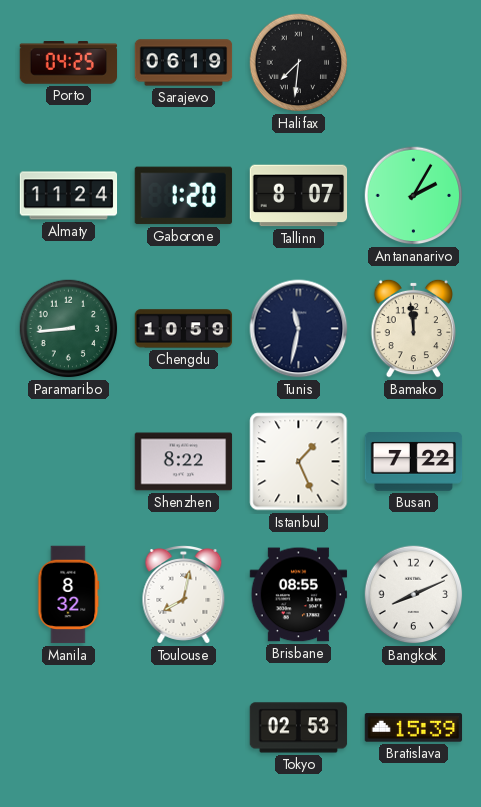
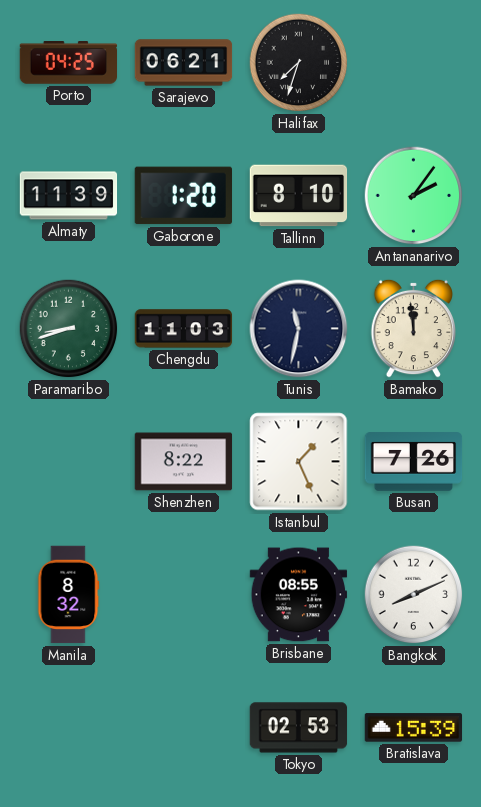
Sarajevo: 06:19 -> 06:21 (184, 63)
Halifax: 7:31 -> 7:33 (299, 63)
Almaty: 11:24 -> 11:39 (69, 196)
Tallinn: 8:07 -> 8:10 (299, 196)
Antananarivo: 2:05 -> 2:06 (414, 196)
Paramaribo: 8:44 -> 8:42 (69, 329)
Chengdu: 10:59 -> 11:03 (184, 329)
Busan: 7:22 -> 7:26 (414, 462)
Toulouse: 8:02 -> none (184, 595)
